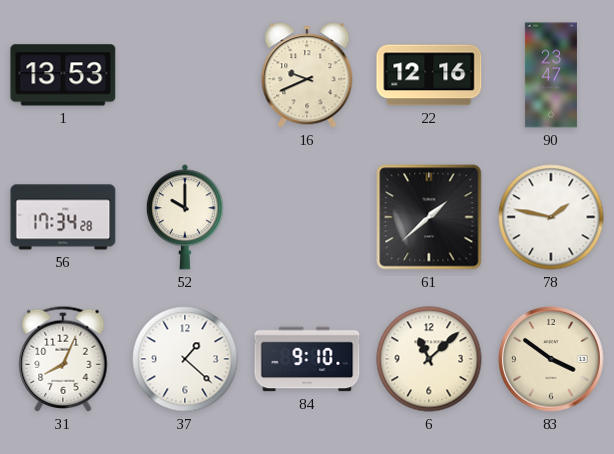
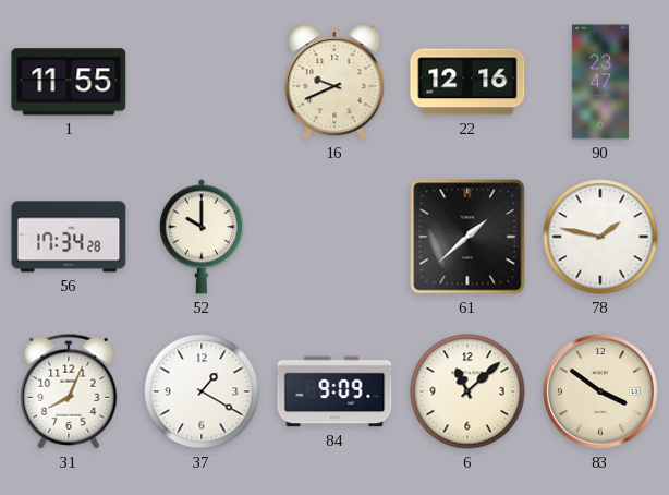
1: 13:53 -> 11:55 (69, 82)
37: 1:22 -> 1:20 (202, 391)
84: 9:10 -> 9:09 (334, 391)
